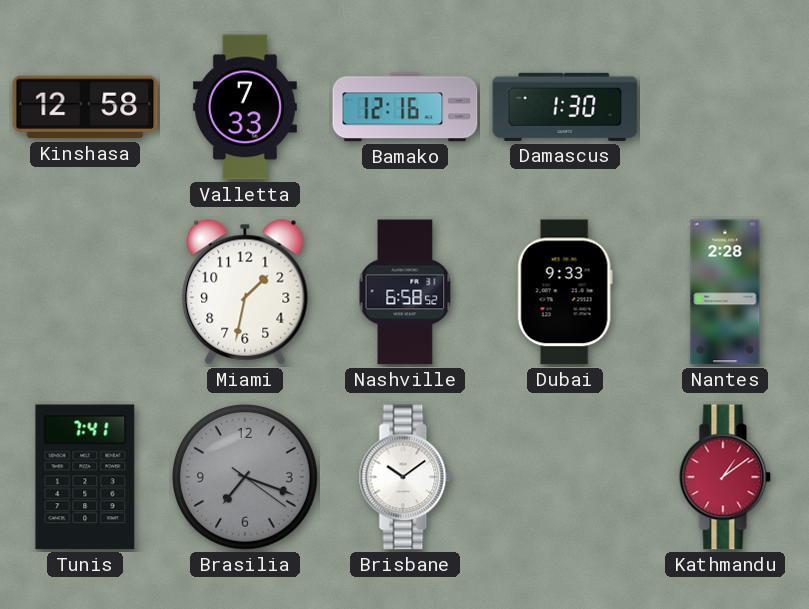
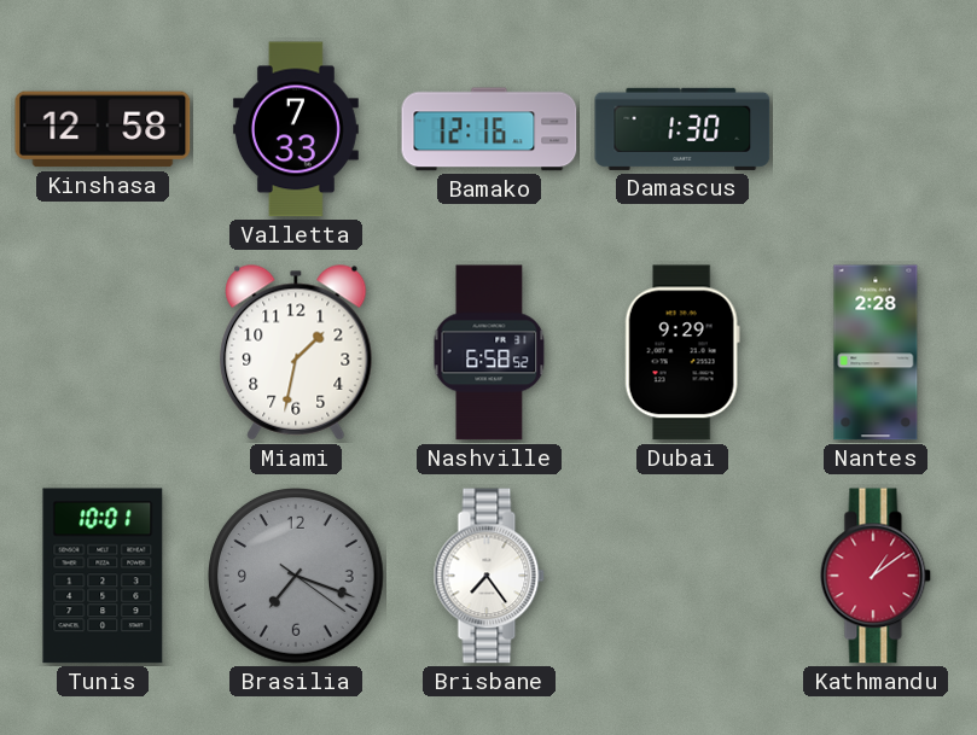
Dubai: 9:33 -> 9:29 (682, 352)
Tunis: 7:41 -> 10:01 (103, 576)
Brisbane: 10:09 -> 7:24 (489, 576)
